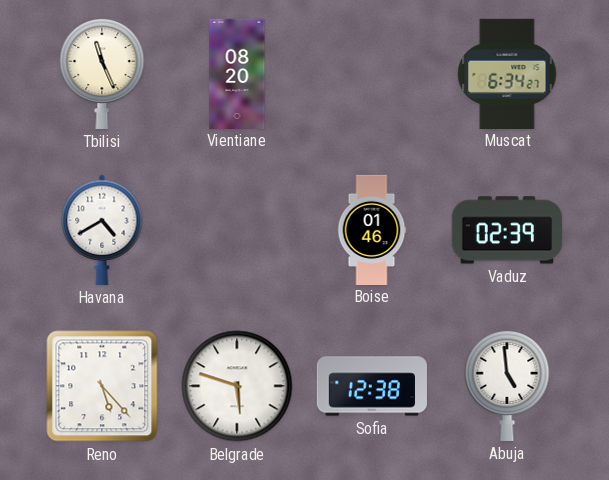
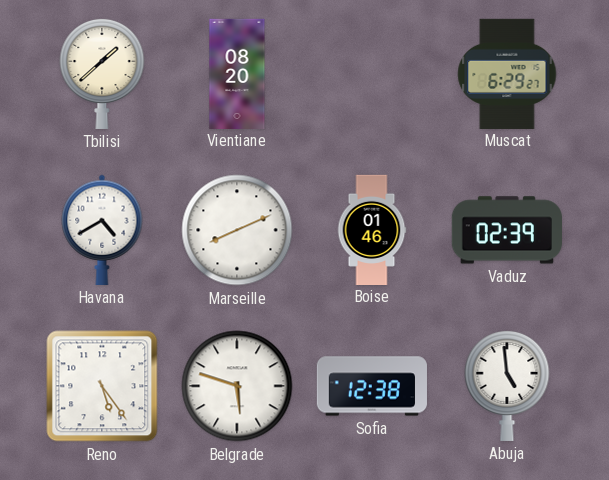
Tbilisi: 11:26 -> 1:38 (102, 73)
Muscat: 6:34 -> 6:29 (507, 73)
Marseille: none -> 8:11 (237, 230)
Reno: 5:23 -> 5:24 (102, 386)
